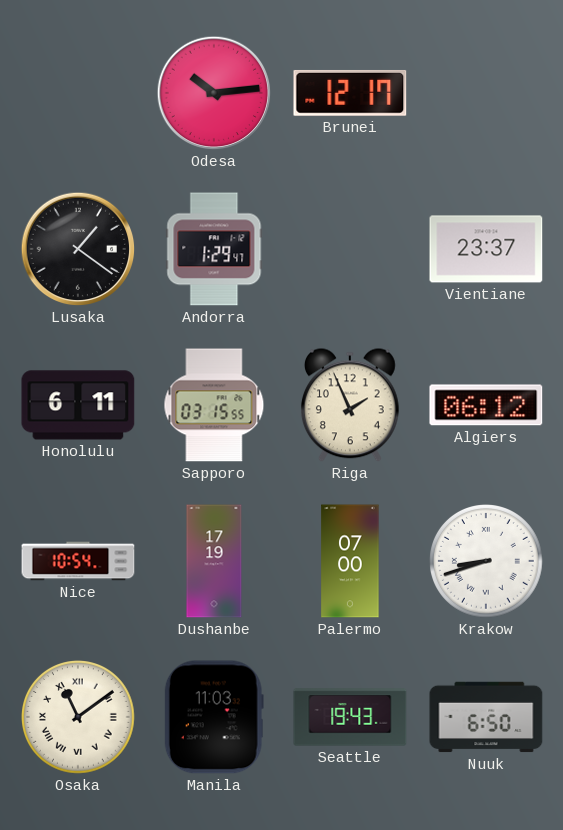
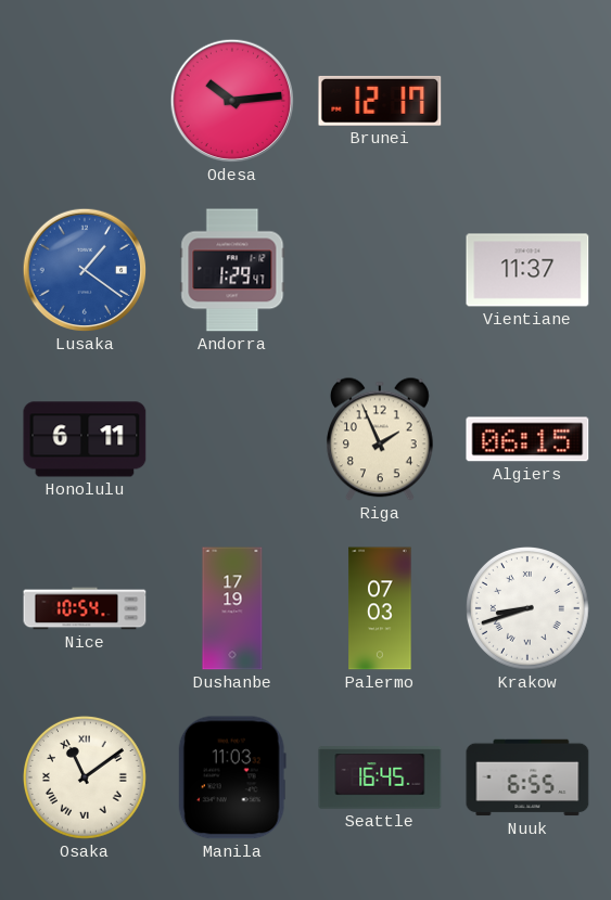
Lusaka dial: black -> blue (85, 270)
Vientiane: 23:37 -> 11:37 (527, 270)
Sapporo: 03:15 -> none (214, 405)
Algiers: 06:12 -> 06:15 (527, 439)
Palermo: 07:00 -> 07:03 (380, 608)
Seattle: 19:43 -> 16:45 (380, 777)
Nuuk: 6:50 -> 6:55 (527, 777)
